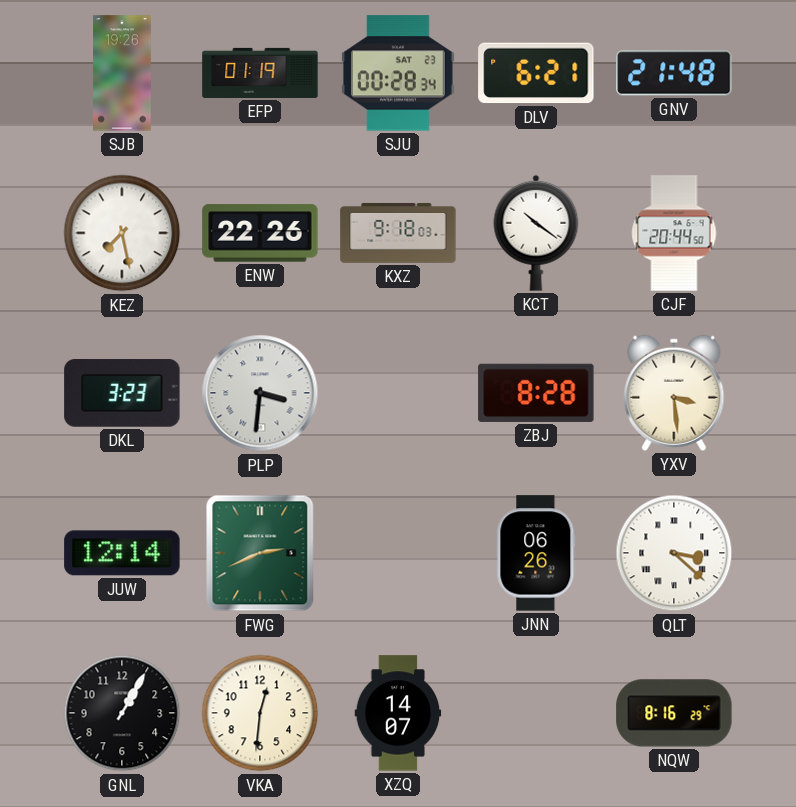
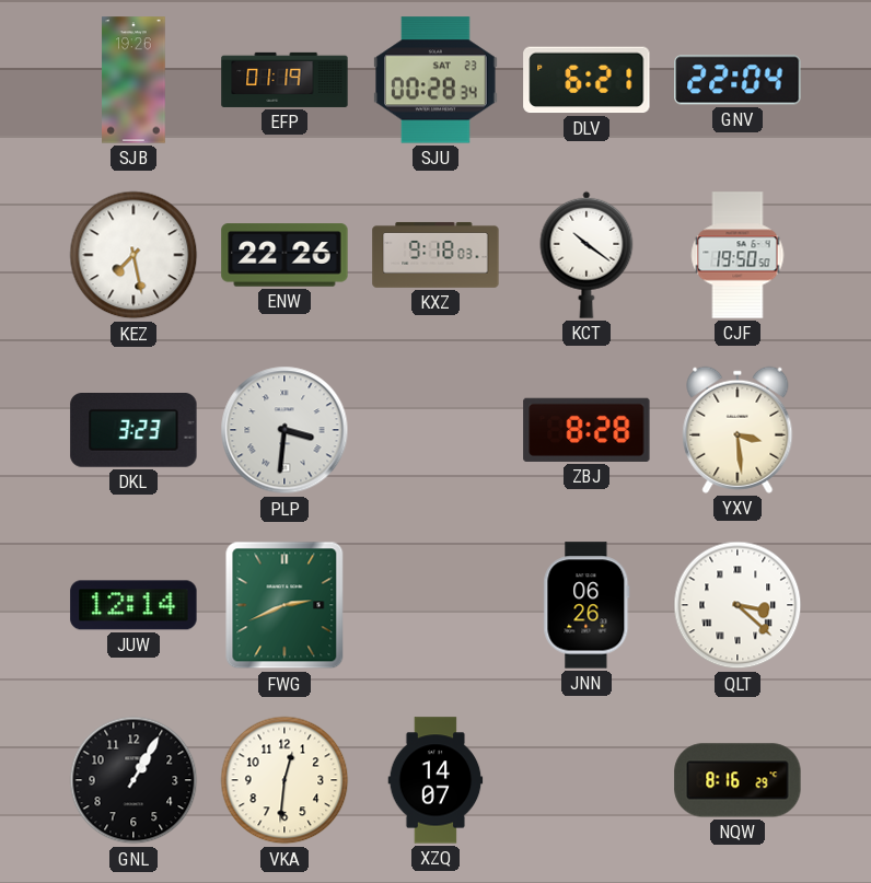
GNV: 21:48 -> 22:04 (738, 80)
CJF: 20:44 -> 19:50 (738, 255)
